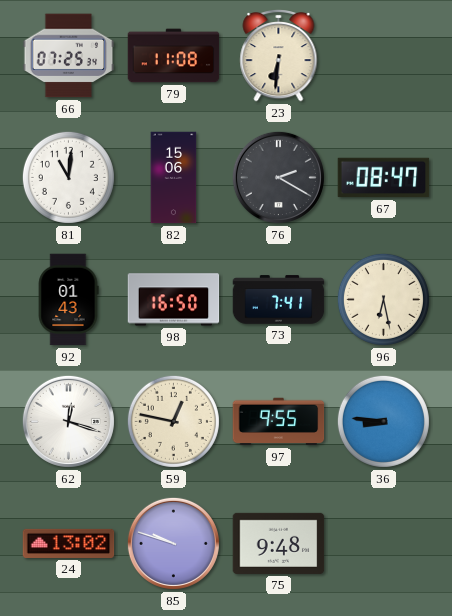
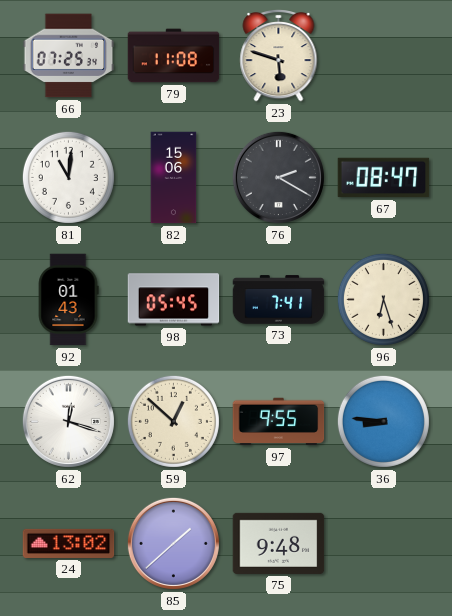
23: 6:31 -> 5:48 (279, 55)
98: 16:50 -> 05:45 (174, 300)
96: 6:28 -> 6:27 (383, 299)
59: 12:47 -> 12:52 (173, 421)
85: 9:48 -> 1:38 (173, 543)
